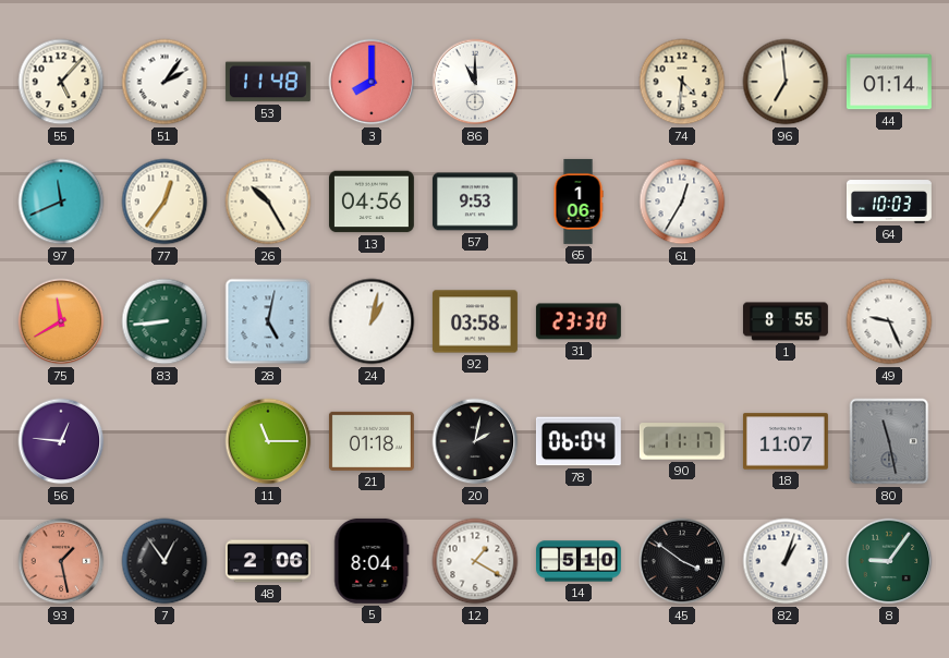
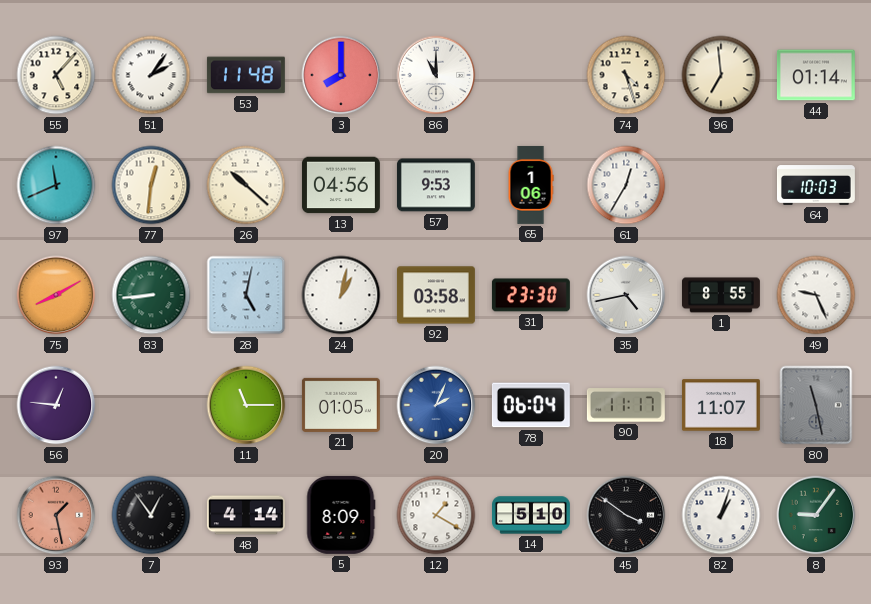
74: 4:31 -> 4:27 (626, 75)
77: 12:36 -> 12:31 (151, 185)
26: 10:25 -> 10:22 (246, 185)
75: 11:40 -> 8:10 (56, 295)
35: none -> 4:43 (626, 295)
21: 01:18 -> 01:05 (341, 405)
20: 2:02 -> 2:04 (436, 405)
20 dial: black -> blue (436, 405)
48: 2:06 -> 4:14 (246, 515)
5: 8:04 -> 8:09 (341, 515)
